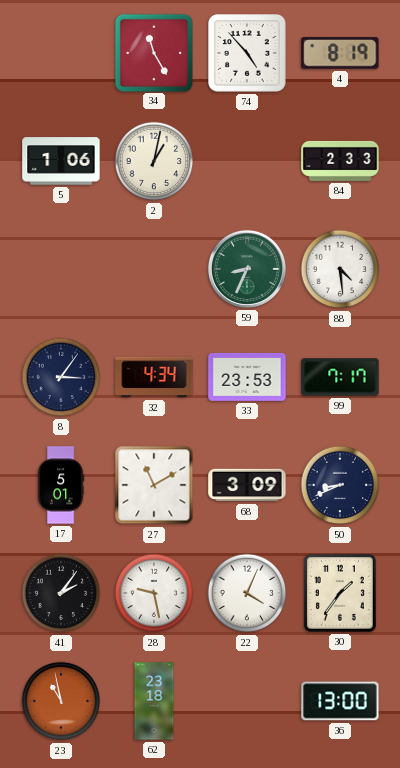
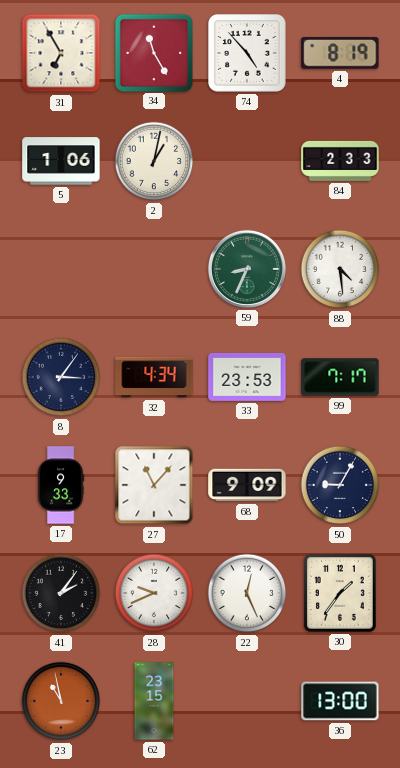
31: none -> 6:55 (61, 53)
17: 5:01 -> 9:33 (61, 485)
27: 11:10 -> 11:07 (154, 485)
68: 3:09 -> 9:09 (247, 485)
50: 8:41 -> 9:05 (340, 485)
28: 9:28 -> 9:41 (154, 593)
22: 4:04 -> 12:26 (247, 593)
62: 23:18 -> 23:15 (154, 701)
